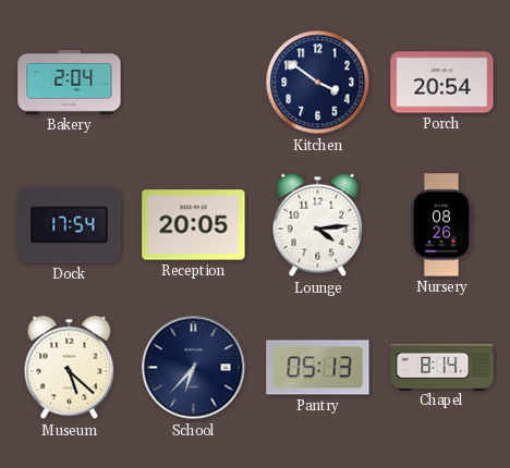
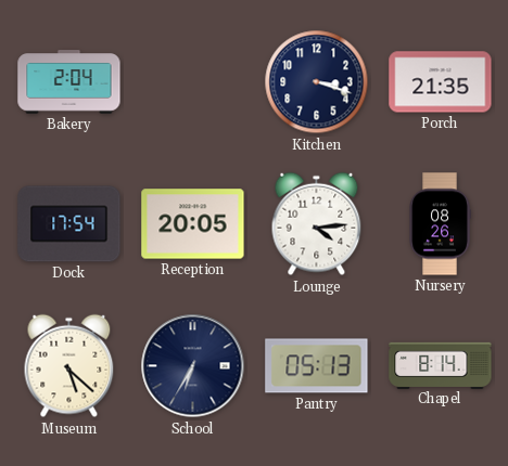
Kitchen: 3:51 -> 3:18 (317, 82)
Porch: 20:54 -> 21:35 (441, 82)
School: 6:37 -> 6:35 (193, 366)
